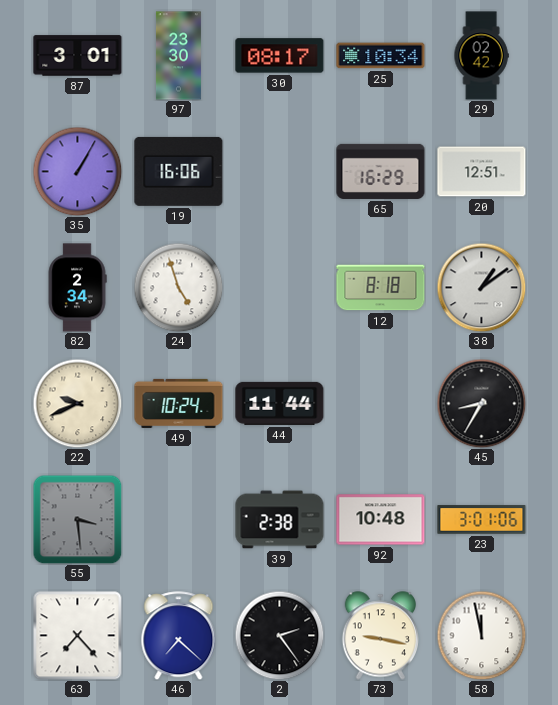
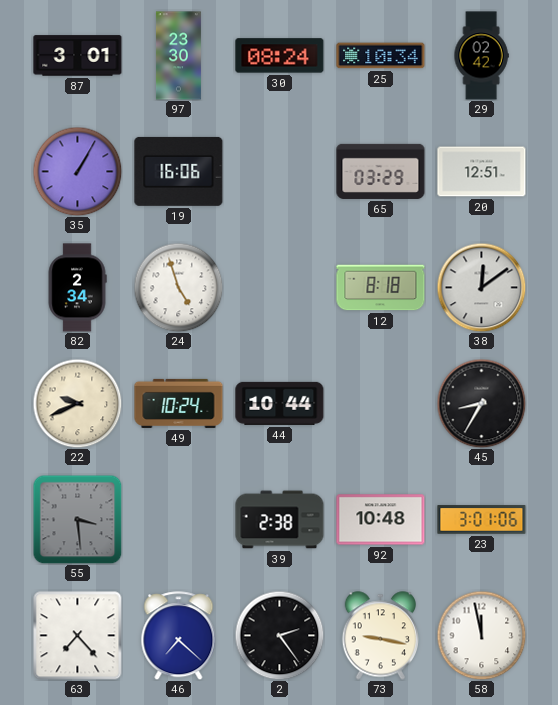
30: 08:17 -> 08:24 (280, 56)
65: 16:29 -> 03:29 (381, 171)
38: 1:09 -> 12:09 (481, 287)
44: 11:44 -> 10:44 (280, 403)
